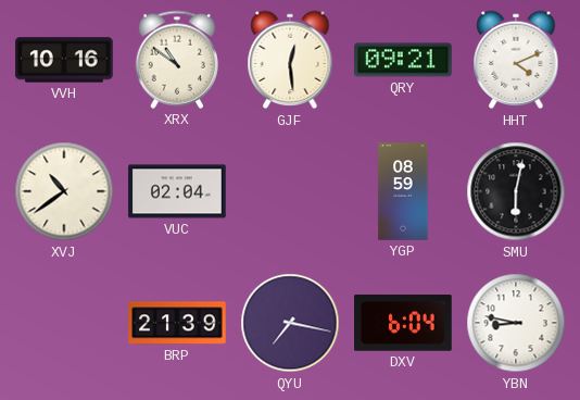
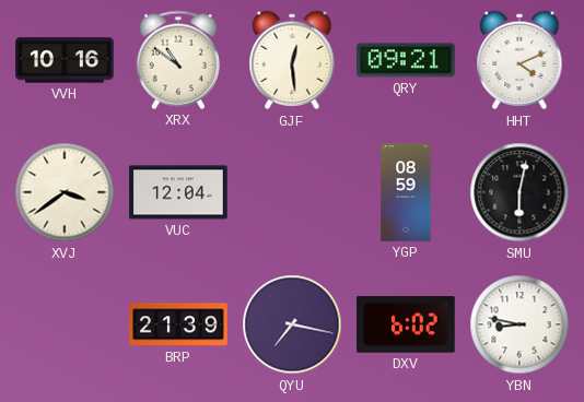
XVJ: 10:39 -> 3:39 (65, 192)
VUC: 02:04 -> 12:04 (178, 192)
DXV: 6:04 -> 6:02 (406, 324)
